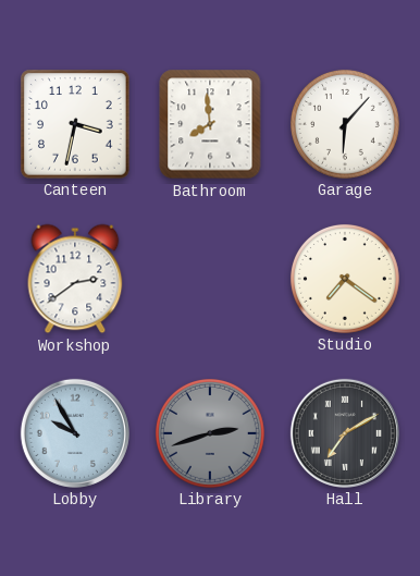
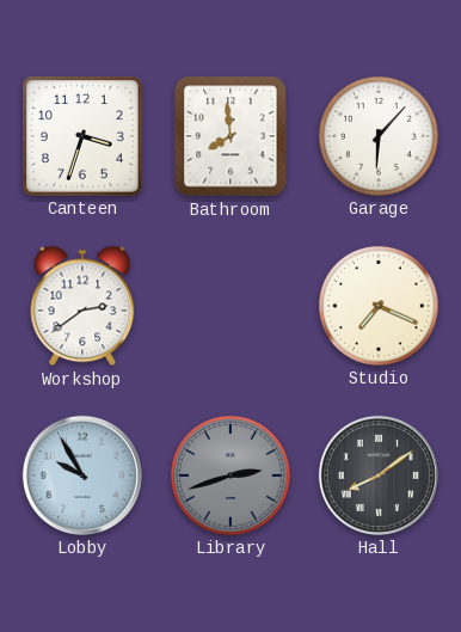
Canteen: 3:32 -> 3:33 (82, 136)
Studio: 7:21 -> 7:19 (379, 306)
Hall: 7:10 -> 8:09 (379, 475)
